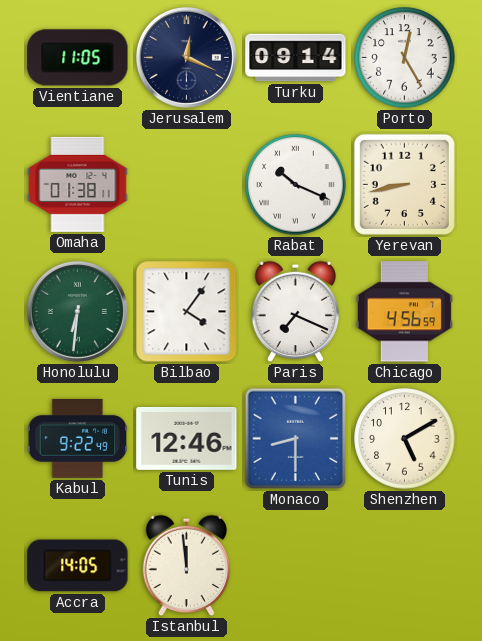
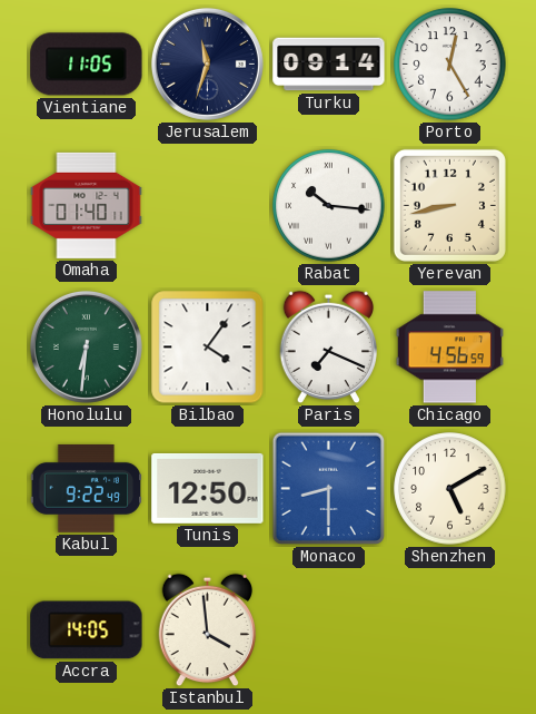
Jerusalem: 12:19 -> 11:33 (207, 63)
Omaha: 01:38 -> 01:40 (87, 205)
Rabat: 10:19 -> 10:16 (329, 206)
Tunis: 12:46 -> 12:50 (208, 488)
Istanbul: 11:59 -> 3:59 (208, 630)
